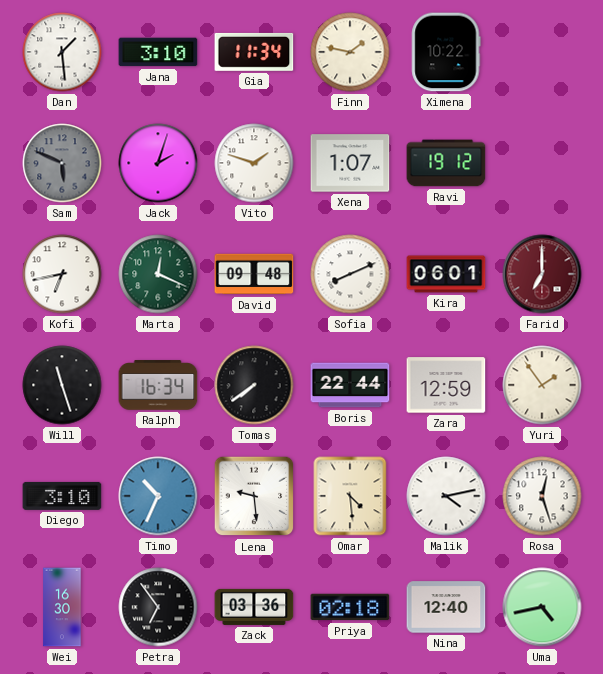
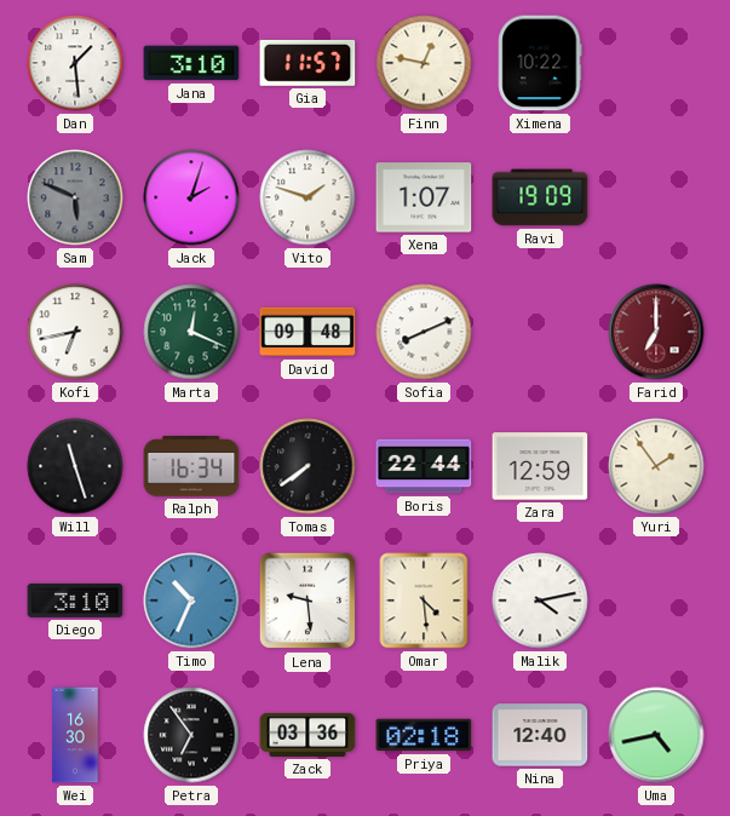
Gia: 11:34 -> 11:57 (307, 63)
Finn: 1:47 -> 12:47 (424, 63)
Ravi: 19:12 -> 19:09 (540, 197)
Kira: 06:01 -> none (446, 274)
Rosa: 12:27 -> none (542, 496)
